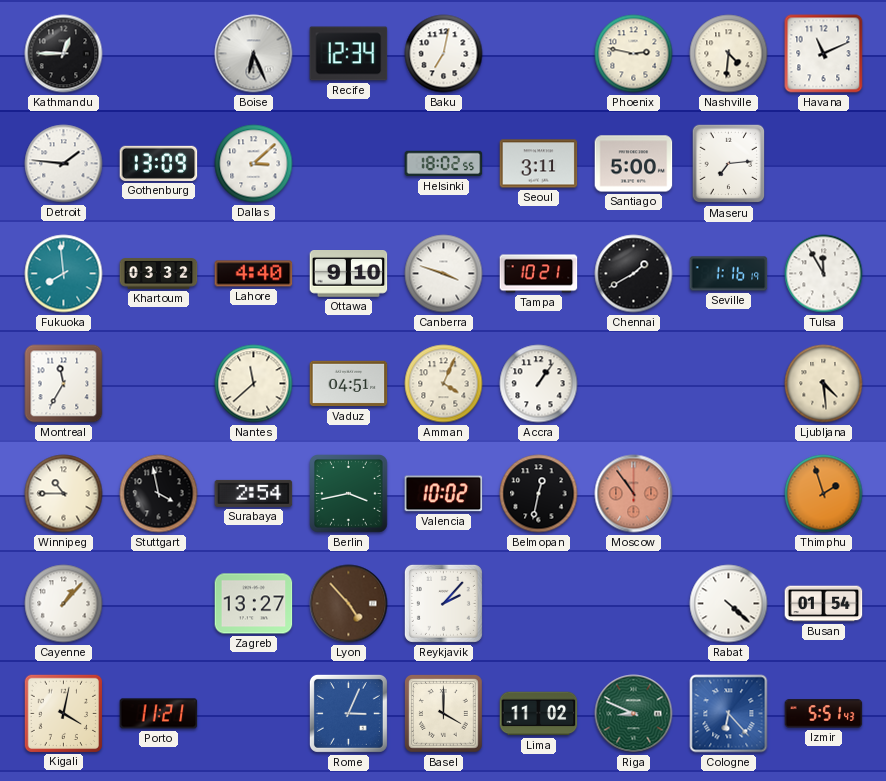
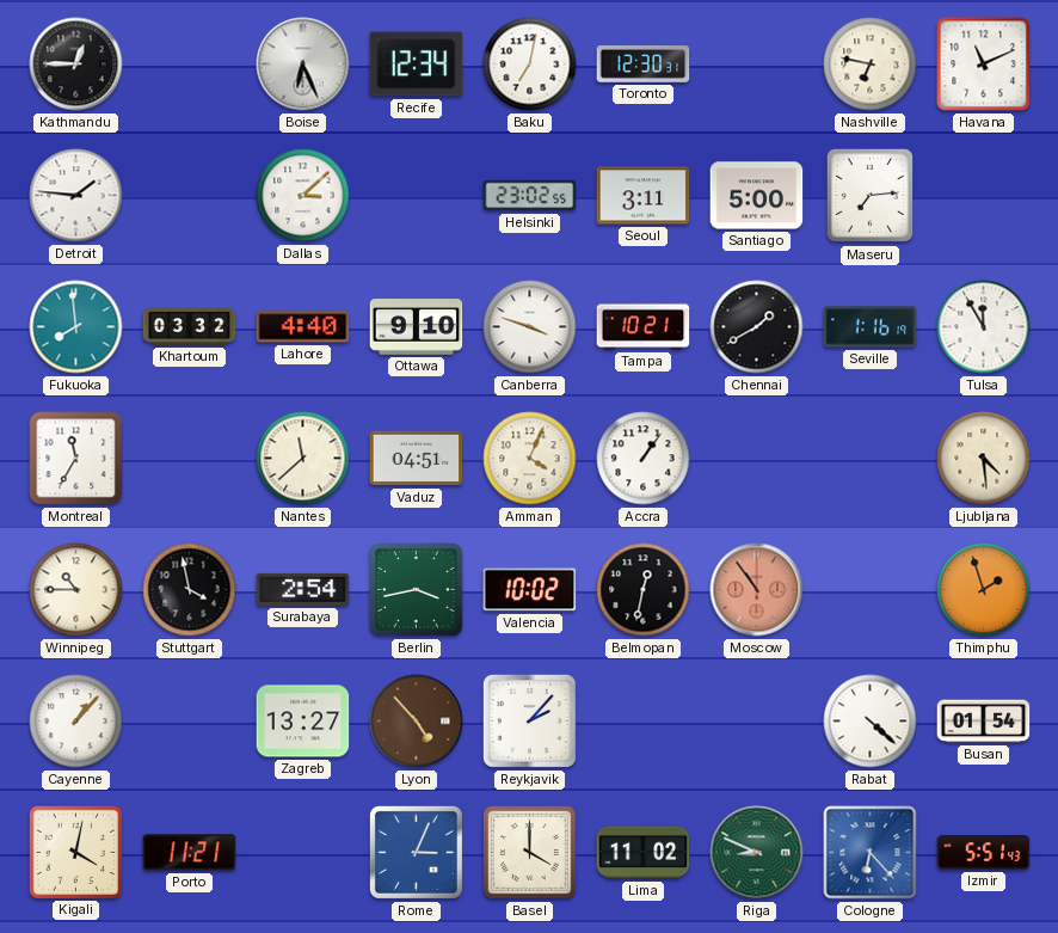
Toronto: none -> 12:30 (644, 65)
Phoenix: 2:47 -> none (634, 54)
Nashville: 4:31 -> 6:47 (871, 65)
Gothenburg: 13:09 -> none (159, 163)
Helsinki: 18:02 -> 23:02 (530, 196)
